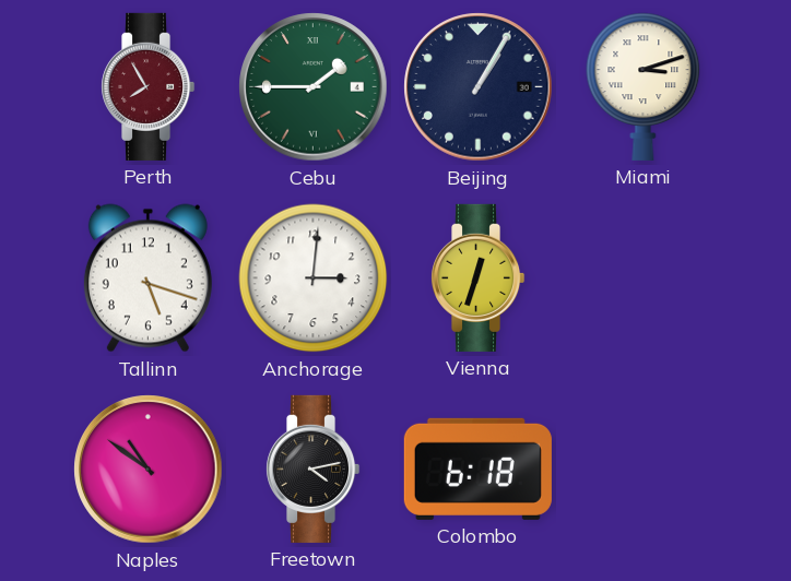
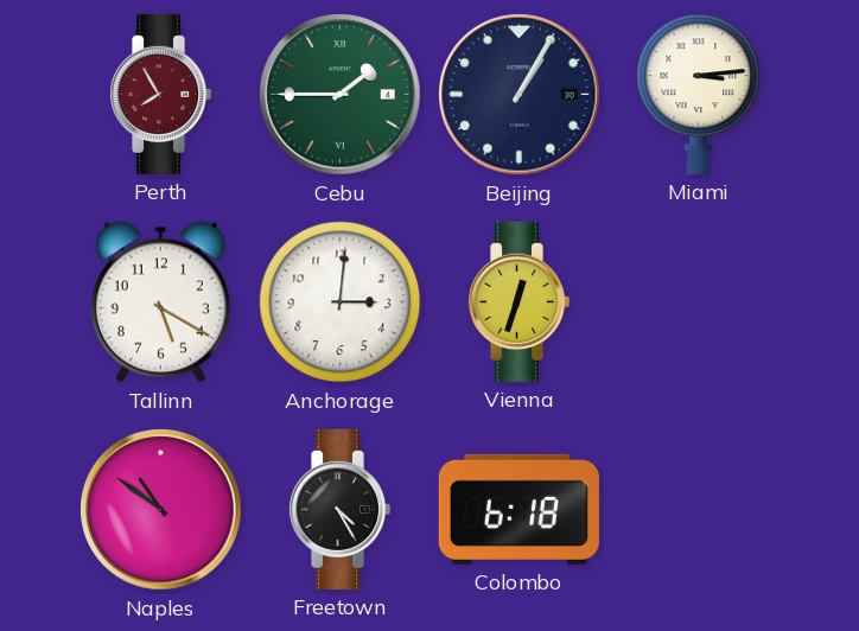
Miami: 3:12 -> 3:14 (699, 94)
Tallinn: 5:18 -> 5:20 (160, 302)
Freetown: 4:13 -> 4:25 (339, 509)
